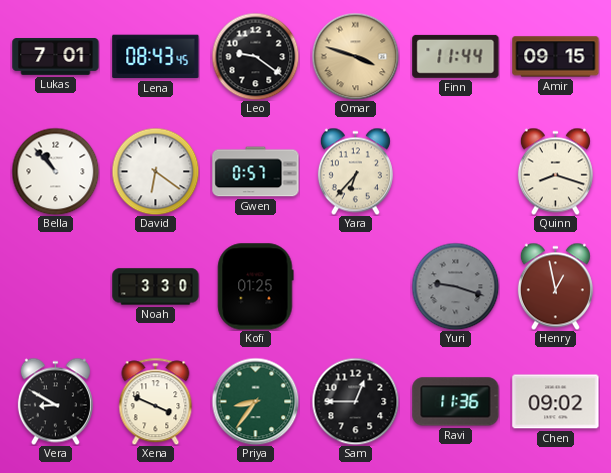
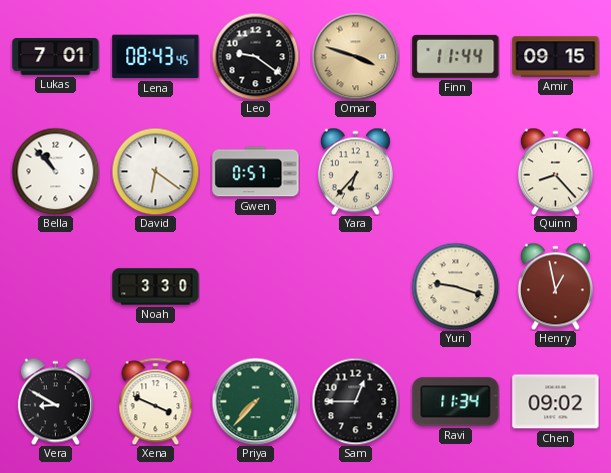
Quinn: 8:18 -> 8:23 (555, 171)
Kofi: 01:25 -> none (256, 287)
Yuri dial: grey -> cream (455, 286)
Priya: 8:36 -> 7:37 (255, 401)
Ravi: 11:36 -> 11:34 (456, 402)
